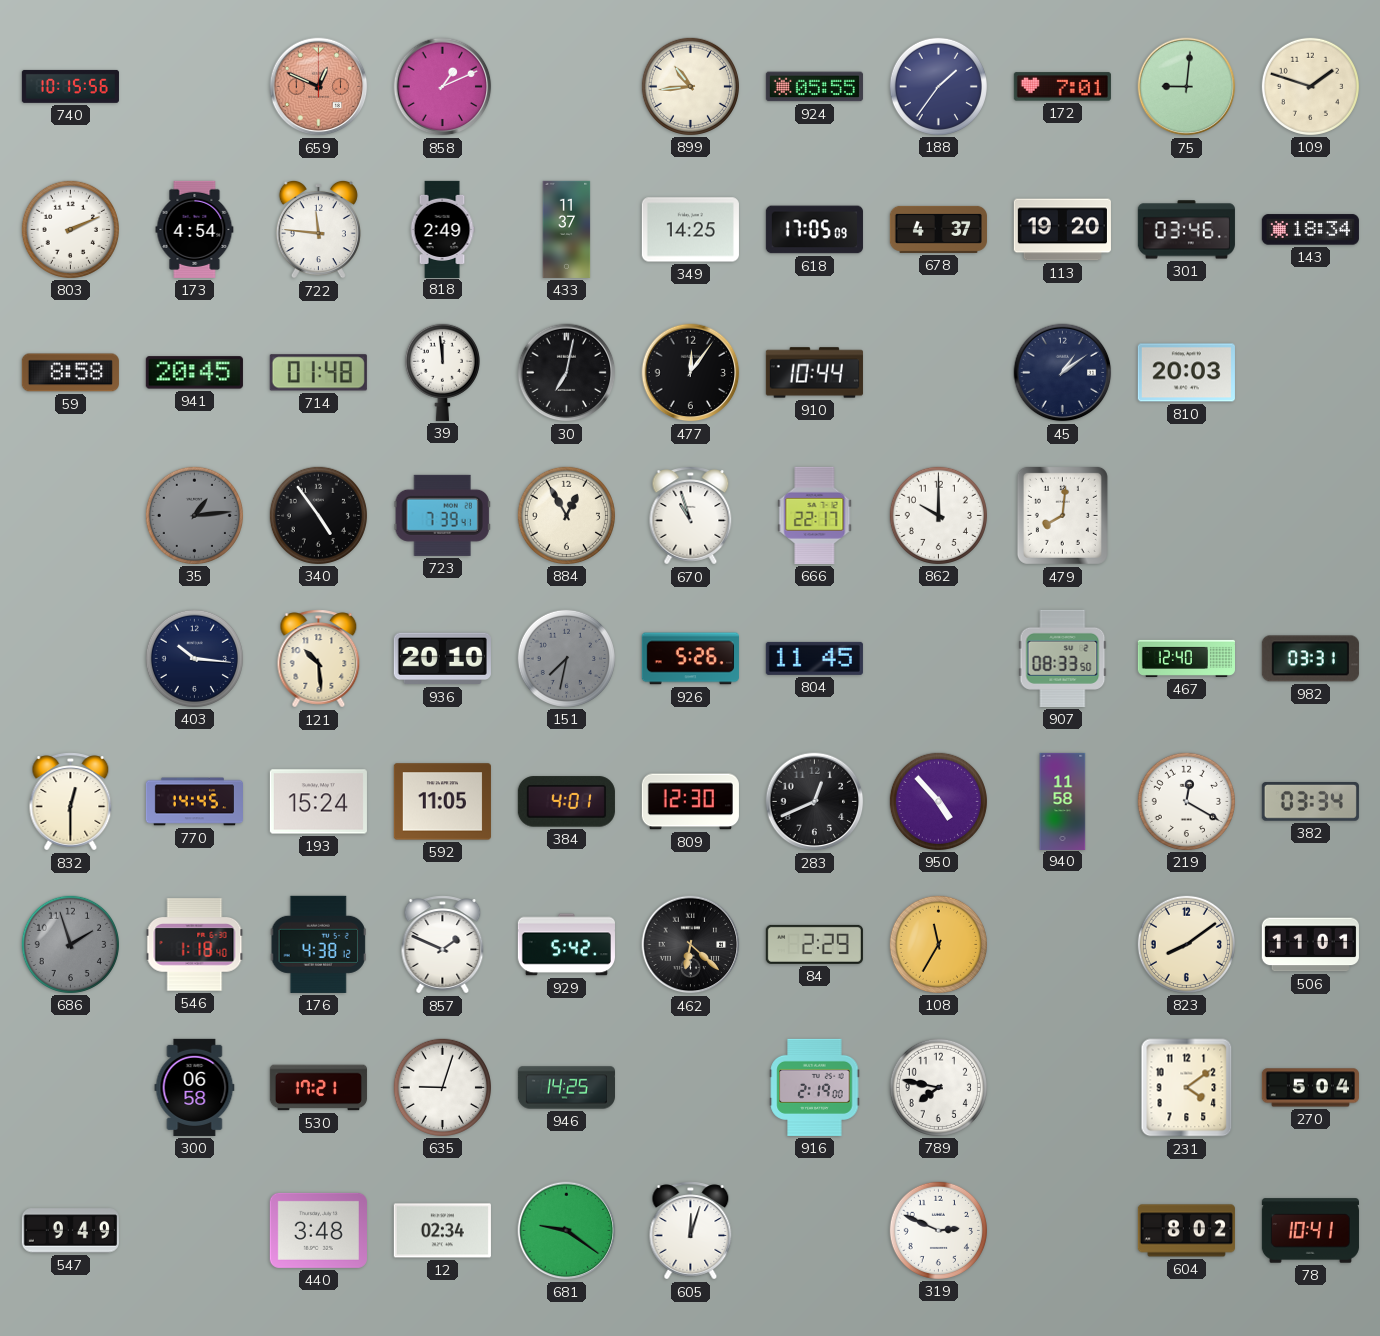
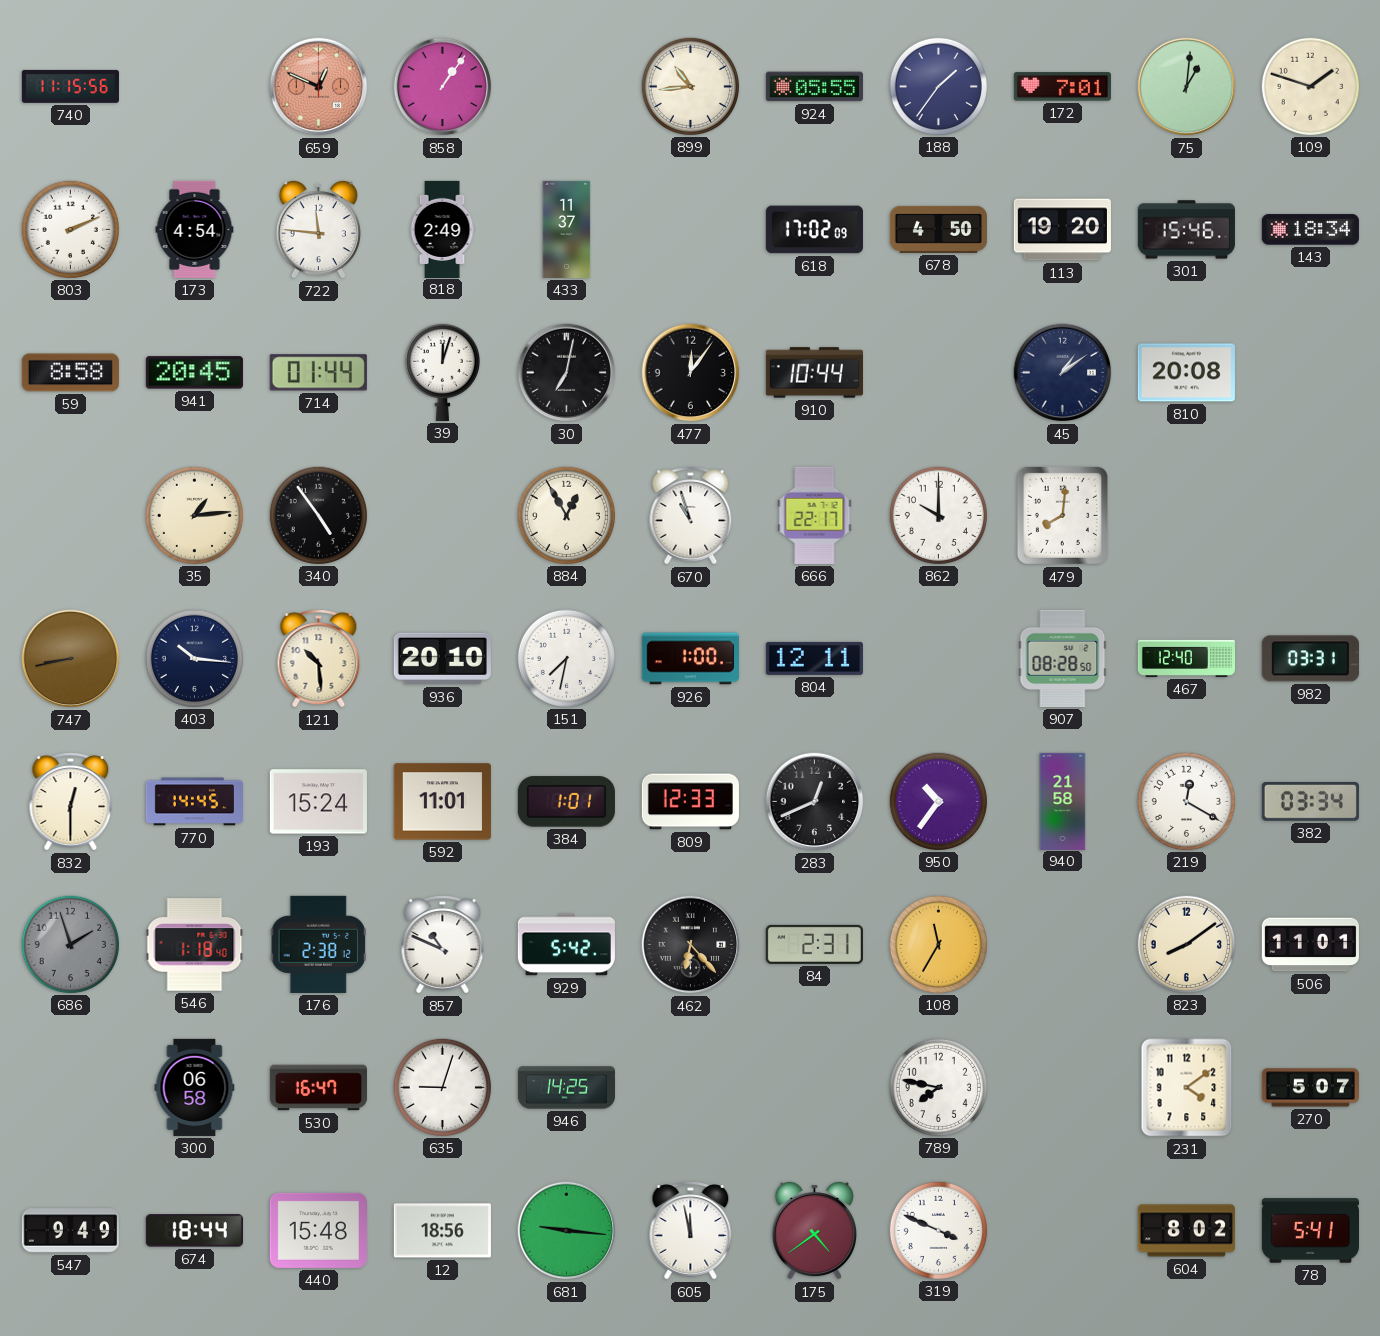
740: 10:15 -> 11:15 (70, 86)
858: 1:11 -> 1:06 (443, 87)
75: 9:01 -> 1:01 (1187, 87)
349: 14:25 -> none (690, 230)
618: 17:05 -> 17:02 (814, 230)
678: 4:37 -> 4:50 (938, 229)
301: 03:46 -> 15:46 (1186, 230)
714: 01:48 -> 01:44 (318, 373)
39: 11:59 -> 12:03 (442, 372)
810: 20:03 -> 20:08 (1186, 373)
35 dial: grey -> cream (194, 515)
723: 7:39 -> none (442, 515)
747: none -> 8:43 (71, 659)
151 dial: grey -> white (566, 658)
926: 5:26 -> 1:00 (690, 659)
804: 11:45 -> 12:11 (814, 658)
907: 08:33 -> 08:28 (1063, 658)
592: 11:05 -> 11:01 (442, 802)
384: 4:01 -> 1:01 (566, 802)
809: 12:30 -> 12:33 (690, 802)
950: 4:53 -> 10:36 (938, 801)
940: 11:58 -> 21:58 (1063, 801)
176: 4:38 -> 2:38 (318, 944)
857: 1:49 -> 10:49 (443, 945)
462: 6:22 -> 6:23 (691, 945)
84: 2:29 -> 2:31 (814, 944)
530: 17:21 -> 16:47 (318, 1088)
916: 2:19 -> none (815, 1087)
270: 5:04 -> 5:07 (1310, 1088)
674: none -> 18:44 (194, 1231)
440: 3:48 -> 15:48 (318, 1230)
12: 02:34 -> 18:56 (442, 1231)
681: 9:21 -> 9:16 (567, 1231)
605: 12:03 -> 11:58 (691, 1231)
175: none -> 4:39 (814, 1230)
319: 2:49 -> 3:49 (938, 1230)
78: 10:41 -> 5:41 (1310, 1231)
